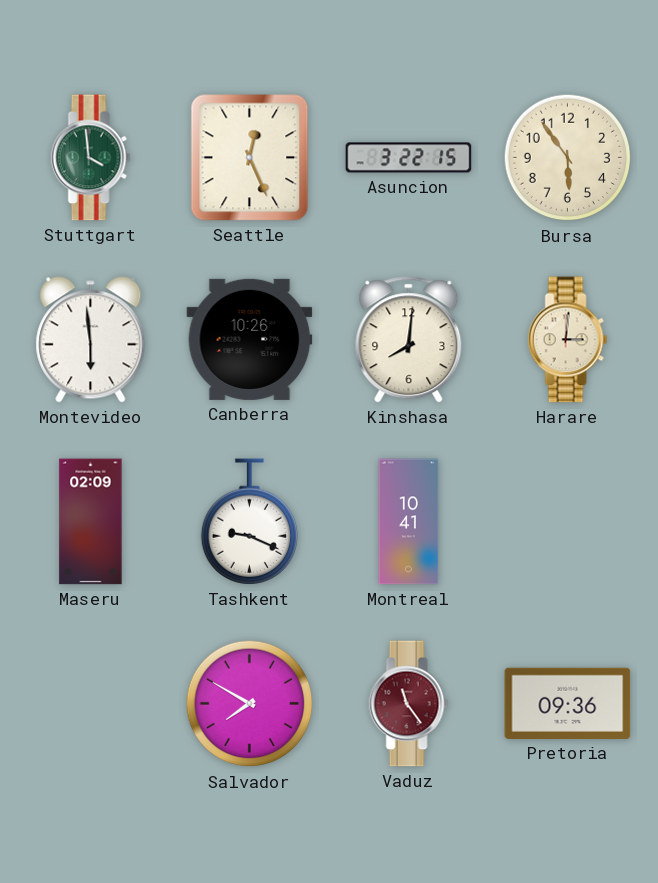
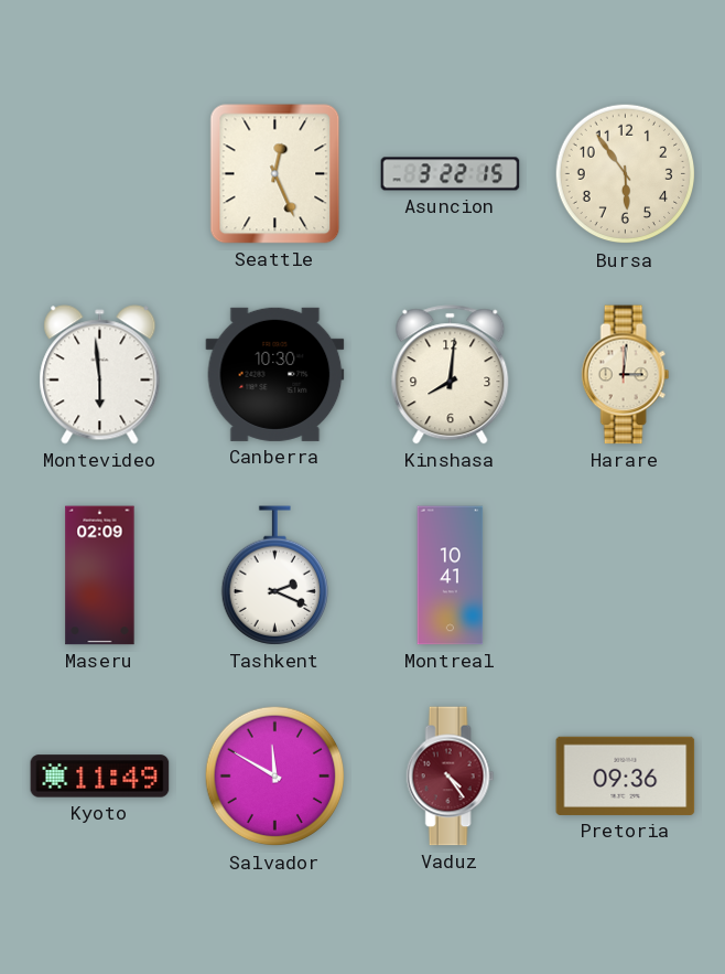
Stuttgart: 3:59 -> none (91, 158)
Canberra: 10:26 -> 10:30 (275, 374)
Tashkent: 9:19 -> 2:19 (274, 576)
Kyoto: none -> 11:49 (100, 777)
Salvador: 7:50 -> 11:50 (275, 777)
Vaduz: 11:24 -> 4:24 (451, 777)
